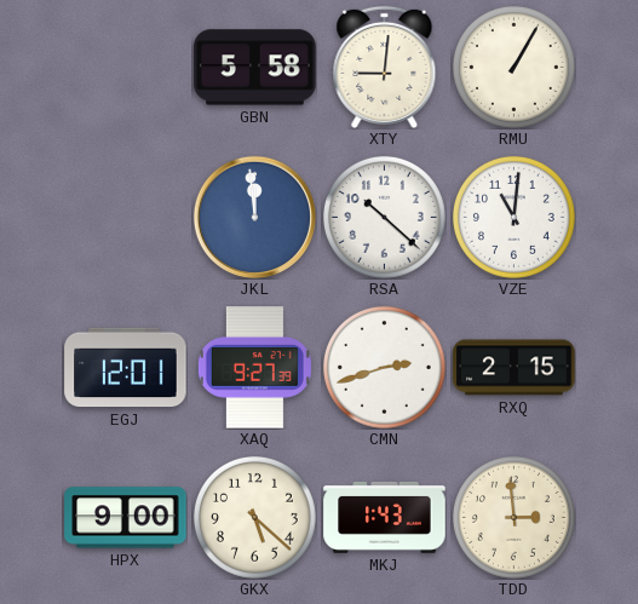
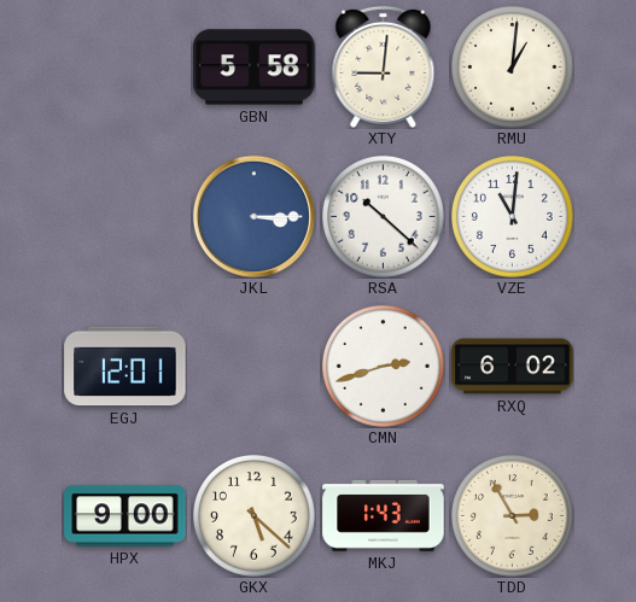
RMU: 1:05 -> 1:01 (512, 66)
JKL: 11:59 -> 3:15 (253, 216)
XAQ: 9:27 -> none (254, 368)
RXQ: 2:15 -> 6:02 (513, 367)
TDD: 2:59 -> 2:55 (512, 515)
